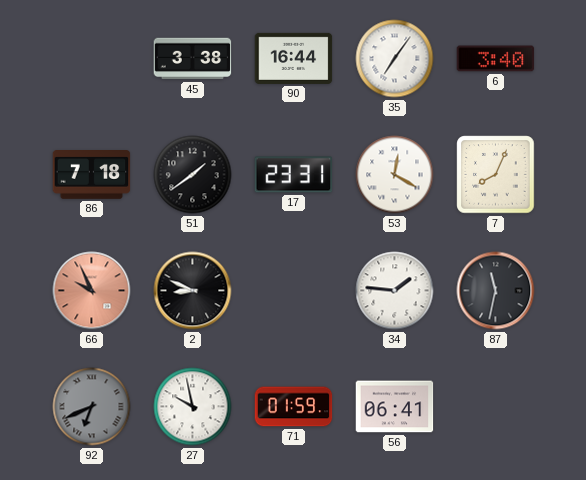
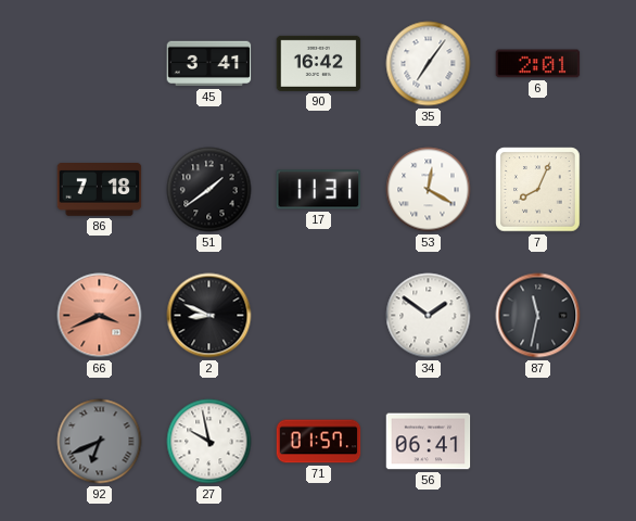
45: 3:38 -> 3:41 (209, 64)
90: 16:44 -> 16:42 (319, 63)
6: 3:40 -> 2:01 (538, 64)
17: 23:31 -> 11:31 (319, 190)
66: 9:56 -> 3:41 (100, 316)
34: 1:46 -> 1:51 (429, 316)
71: 01:59 -> 01:57 (319, 442)
